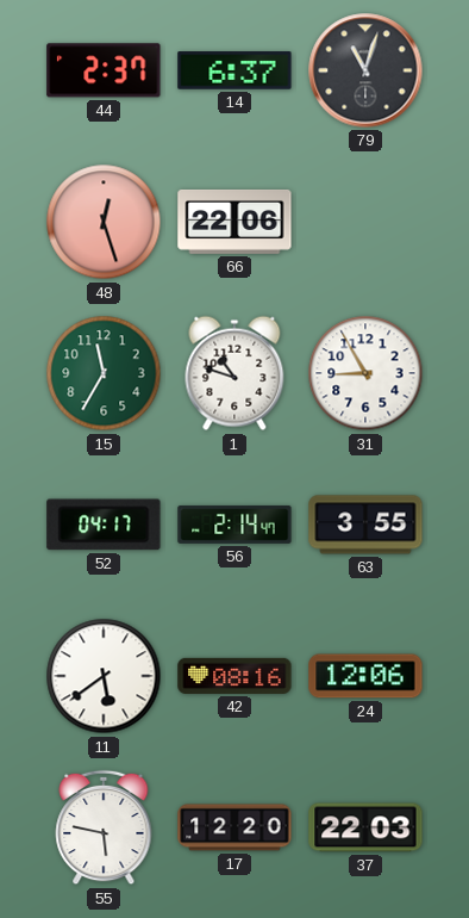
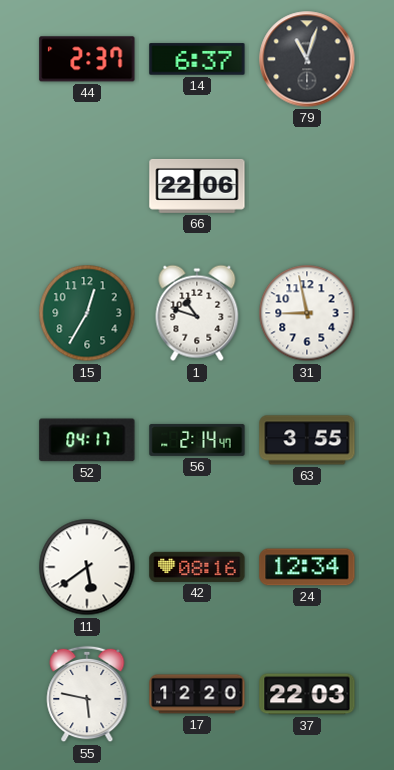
48: 12:27 -> none (104, 222)
15: 11:35 -> 12:35 (87, 313)
31: 8:55 -> 8:58 (307, 313)
24: 12:06 -> 12:34 (307, 567)
